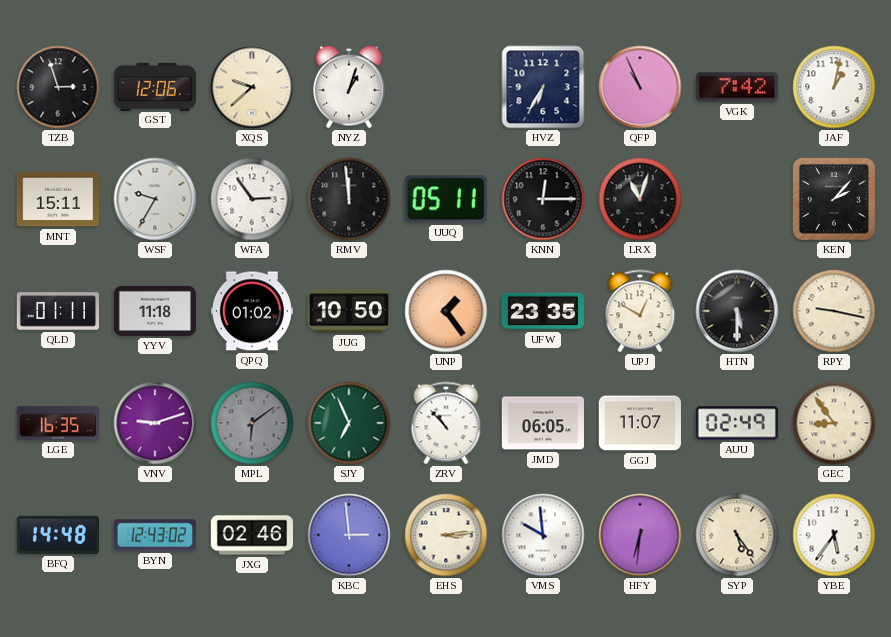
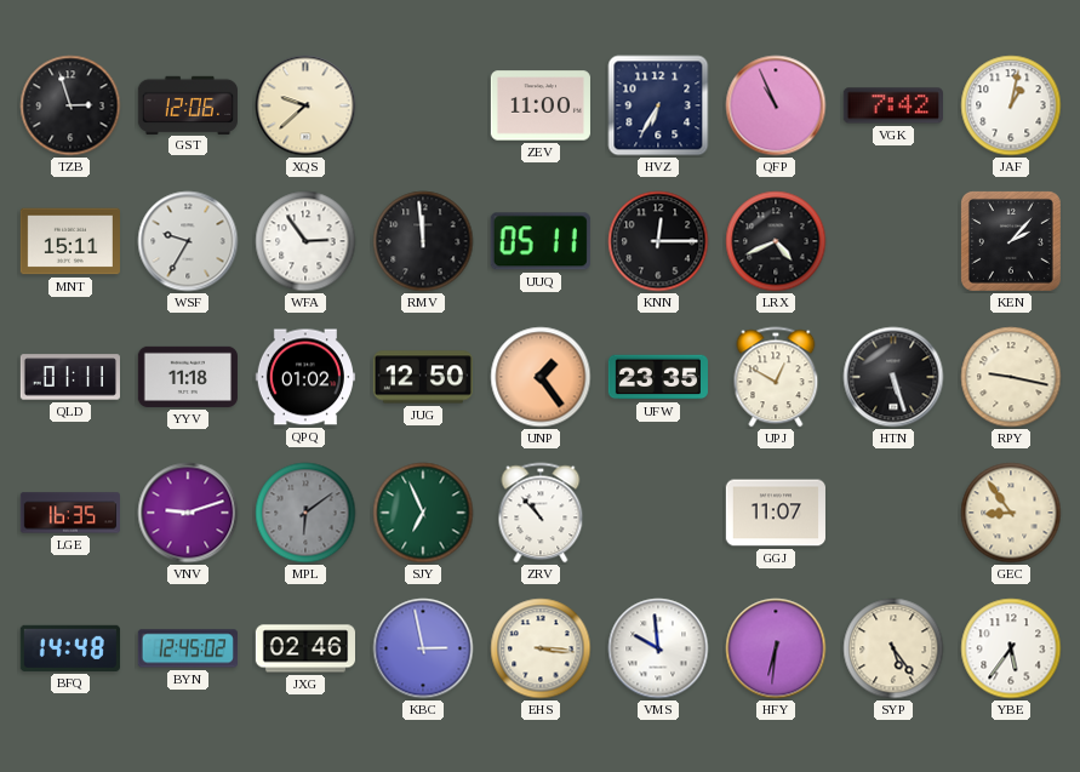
NYZ: 1:03 -> none (349, 87)
ZEV: none -> 11:00 (541, 105)
LRX: 11:03 -> 4:41 (776, 241)
JUG: 10:50 -> 12:50 (423, 377)
HTN: 5:30 -> 5:27 (893, 377)
JMD: 06:05 -> none (542, 423)
AUU: 02:49 -> none (737, 423)
BYN: 12:43 -> 12:45 (188, 648)
KBC: 2:59 -> 2:58 (423, 648)
EHS: 3:14 -> 3:16 (541, 648)
